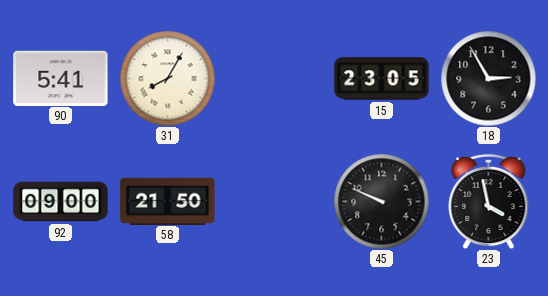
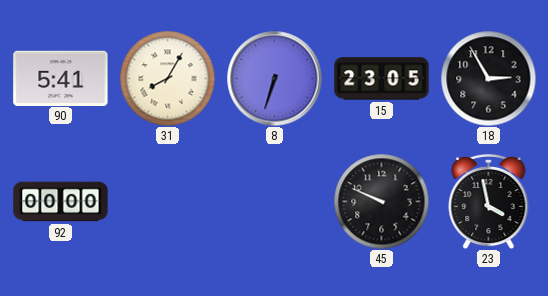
8: none -> 6:33 (274, 78)
92: 09:00 -> 00:00 (61, 202)
58: 21:50 -> none (168, 201)
